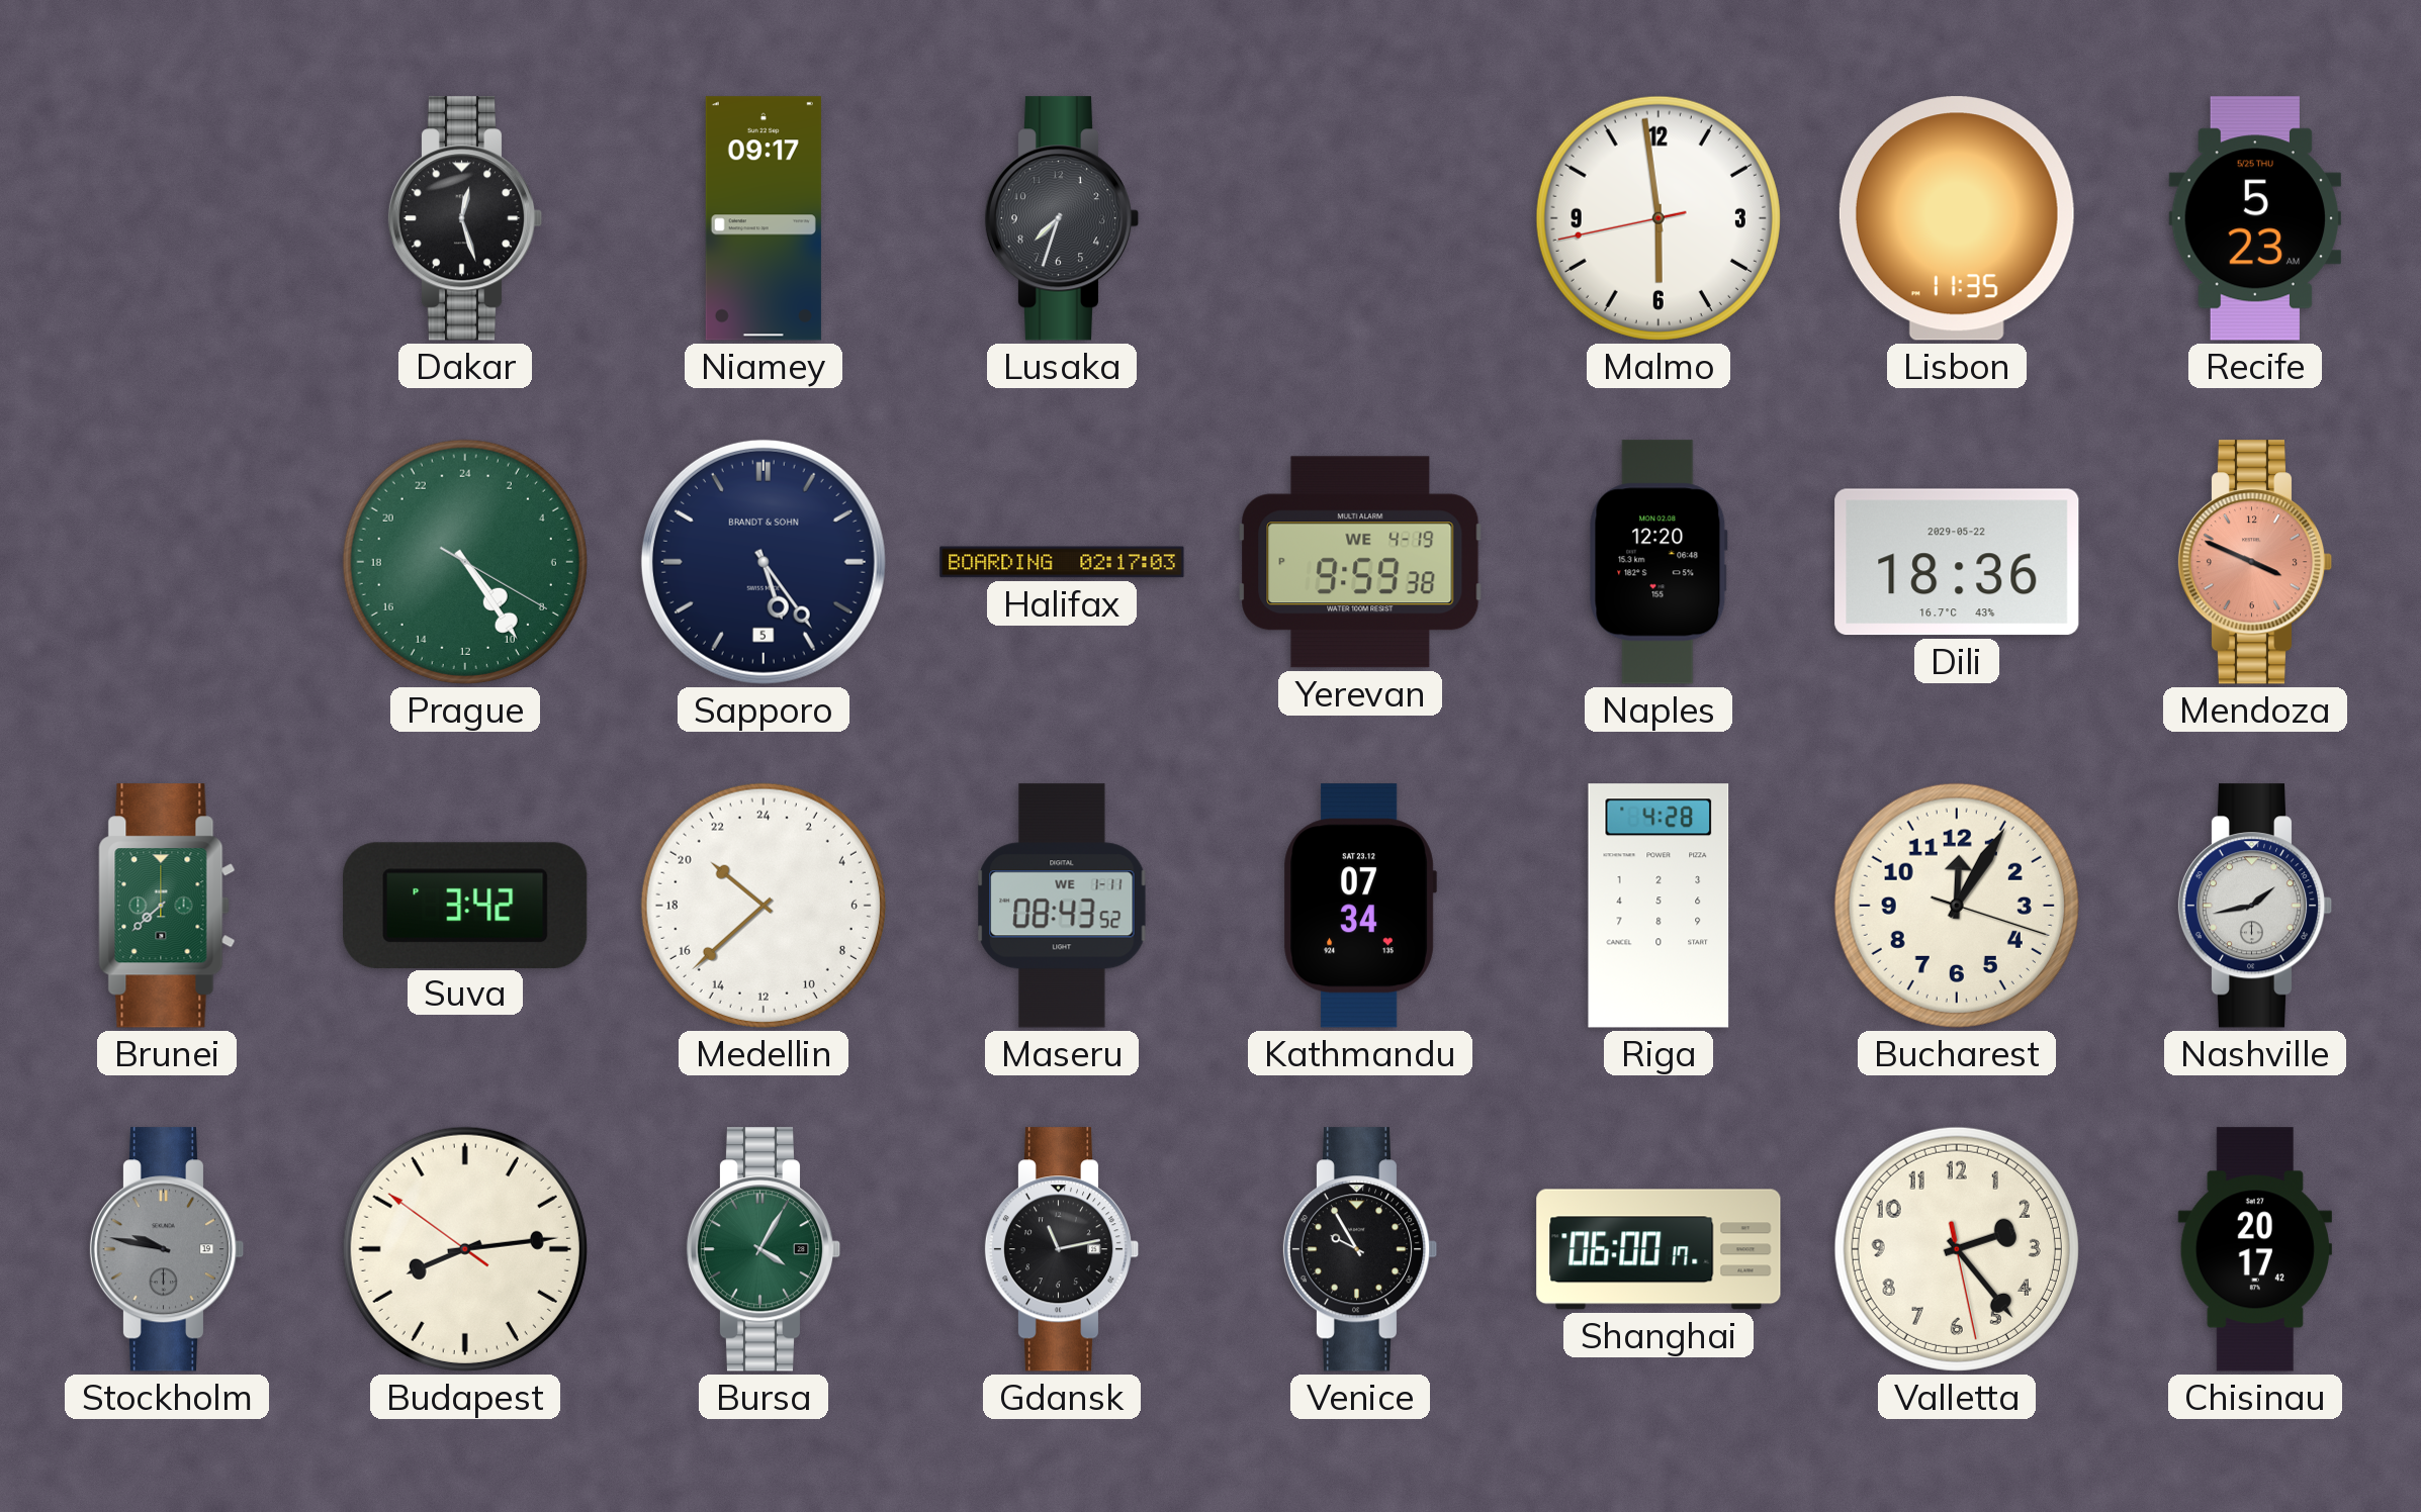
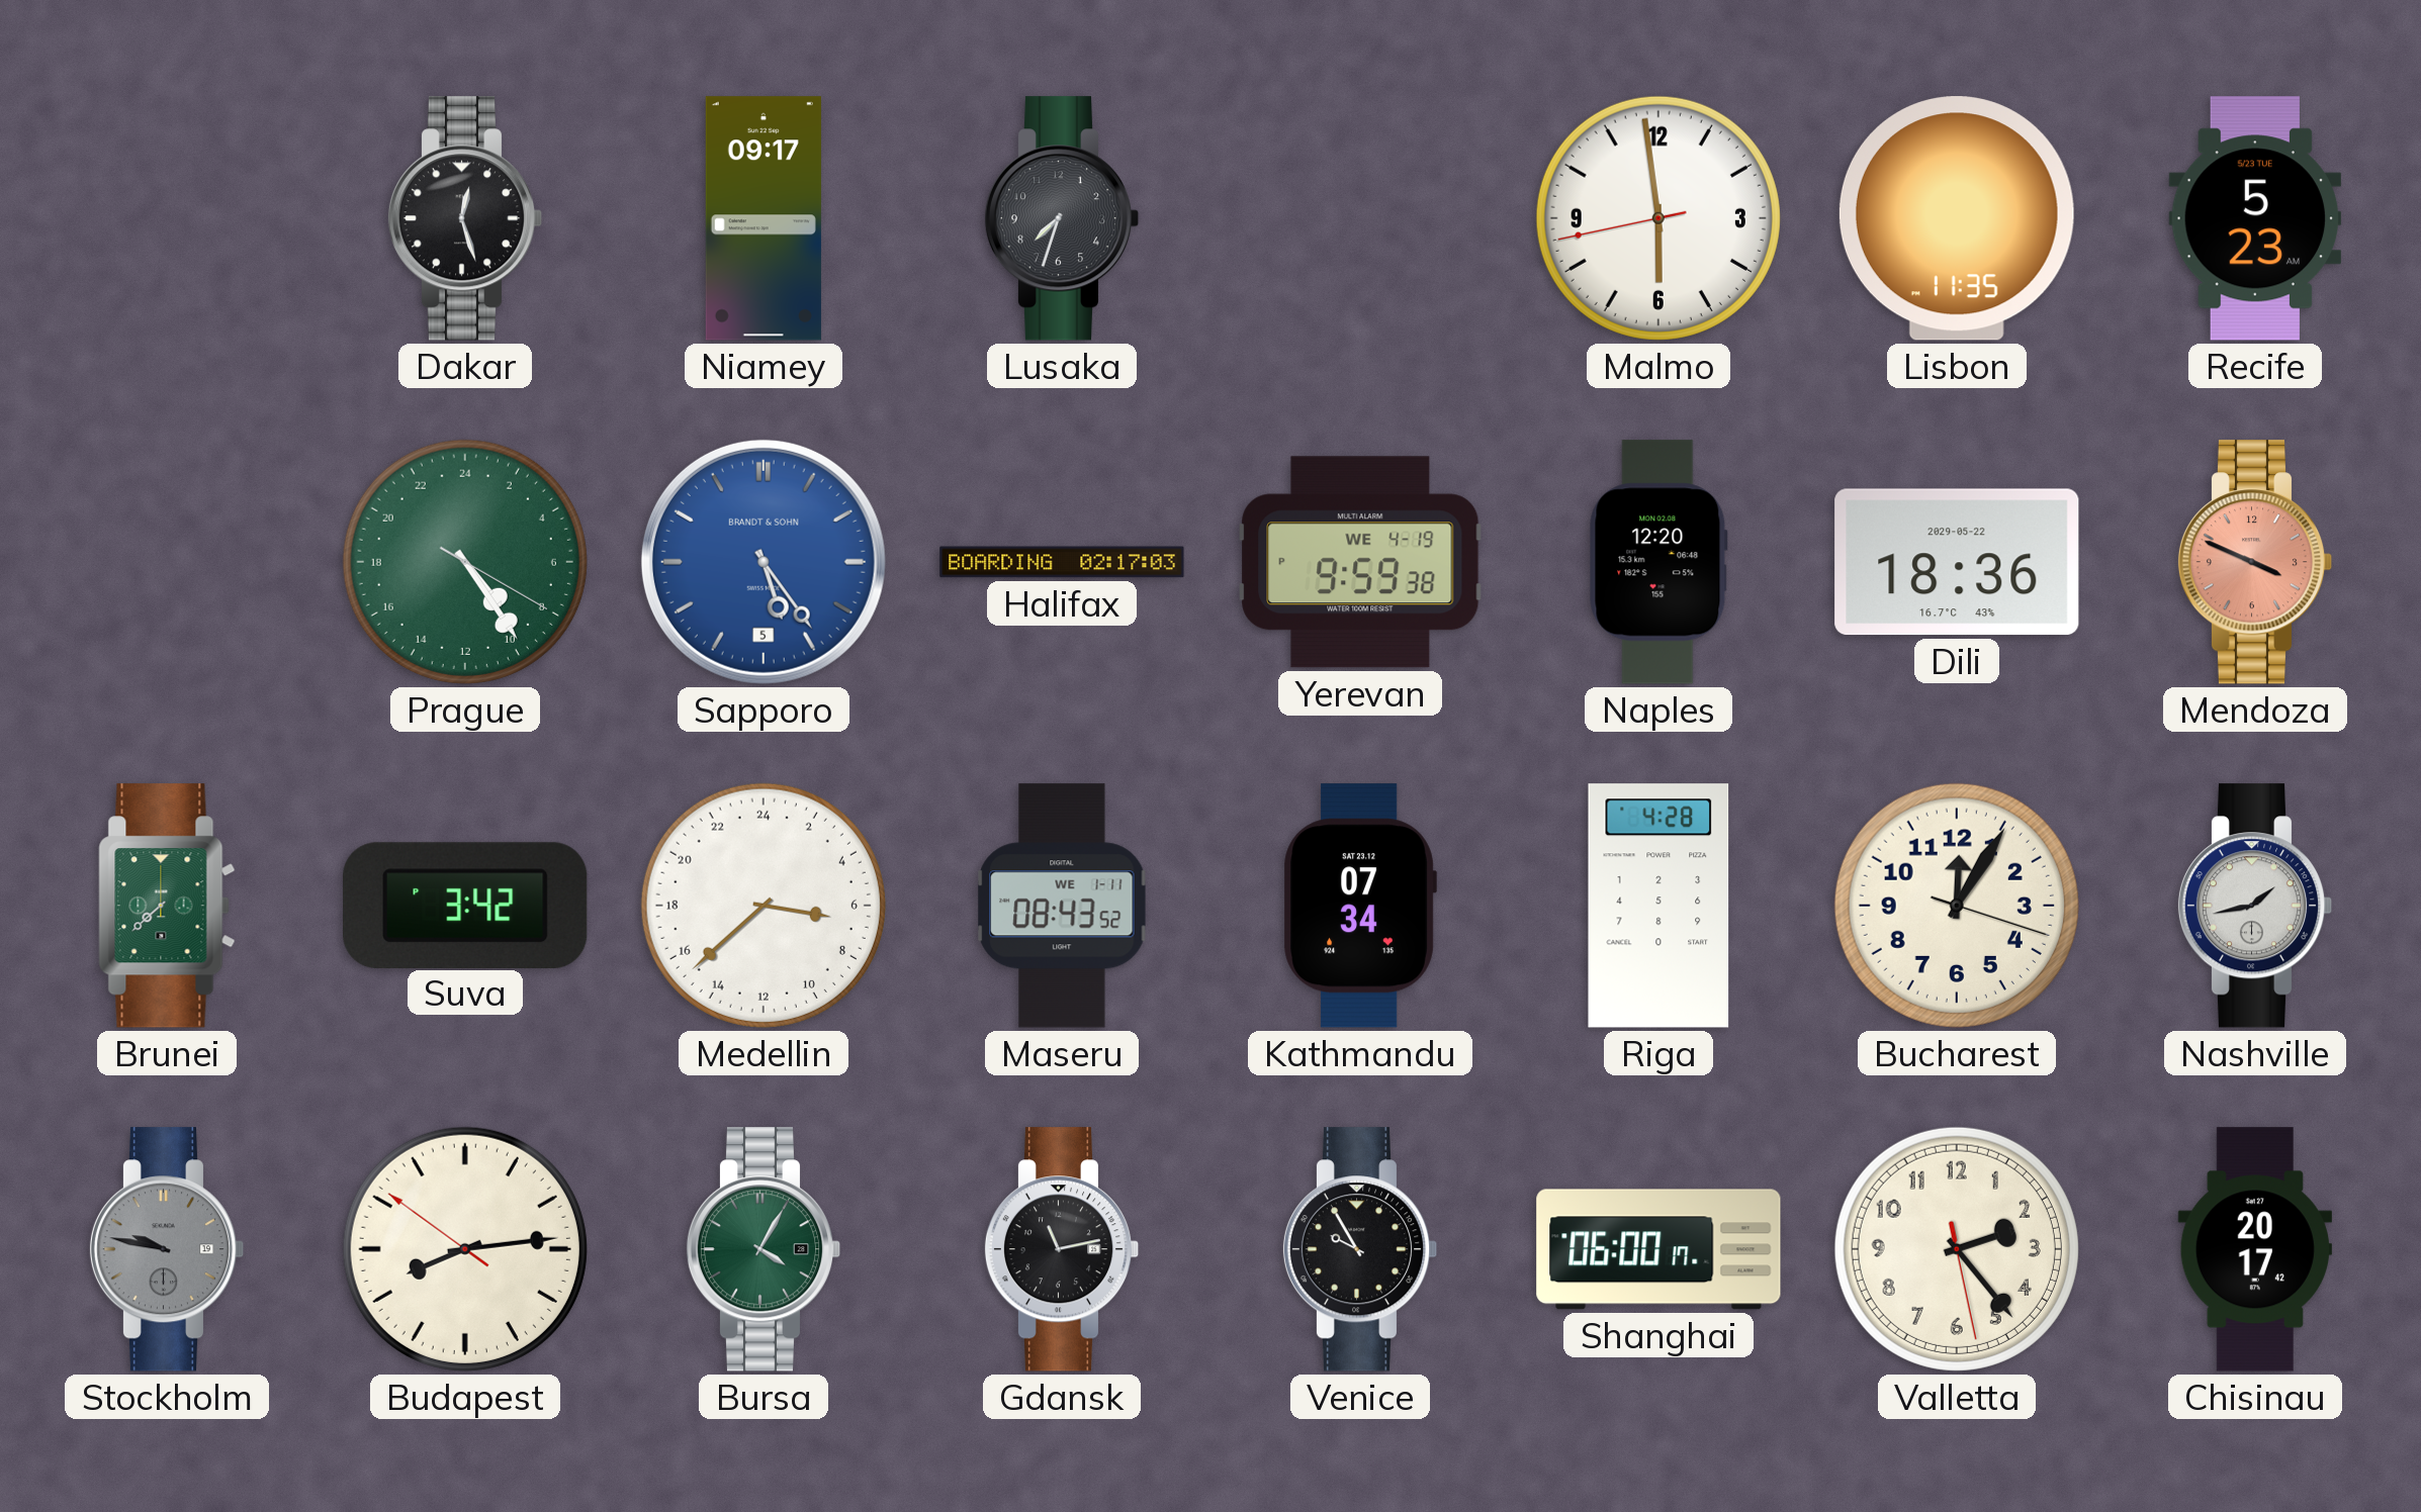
Recife date: 5/25 THU -> 5/23 TUE (2255, 218)
Sapporo dial: navy -> blue (764, 562)
Medellin: 20:38 -> 6:38 (764, 906)
